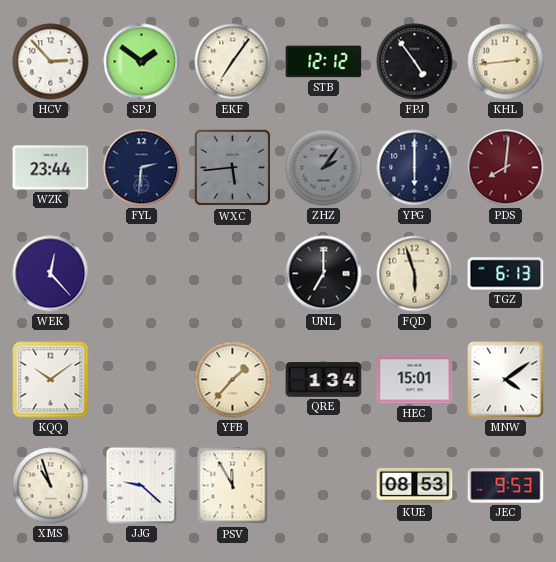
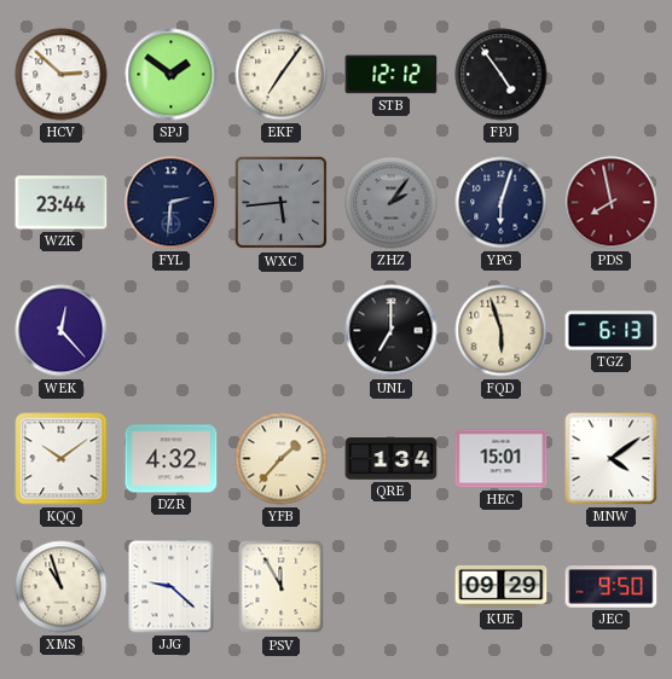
HCV: 2:53 -> 2:52 (62, 75)
KHL: 2:44 -> none (506, 62)
YPG: 6:00 -> 6:03 (502, 203)
PDS: 8:01 -> 7:58 (612, 203)
DZR: none -> 4:32 (172, 459)
KUE: 08:53 -> 09:29 (502, 586)
JEC: 9:53 -> 9:50 (612, 587)
